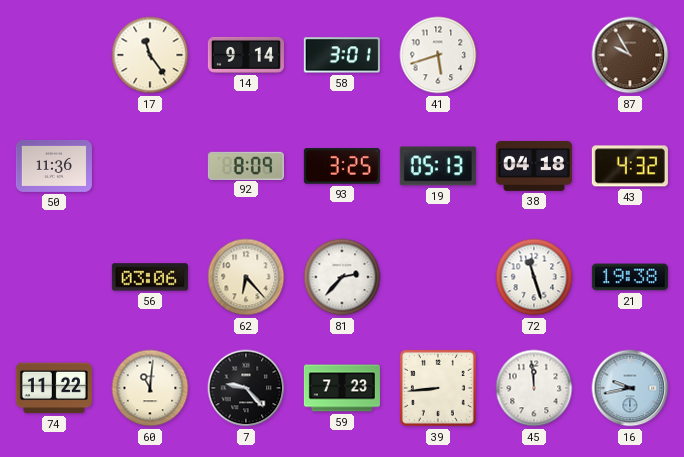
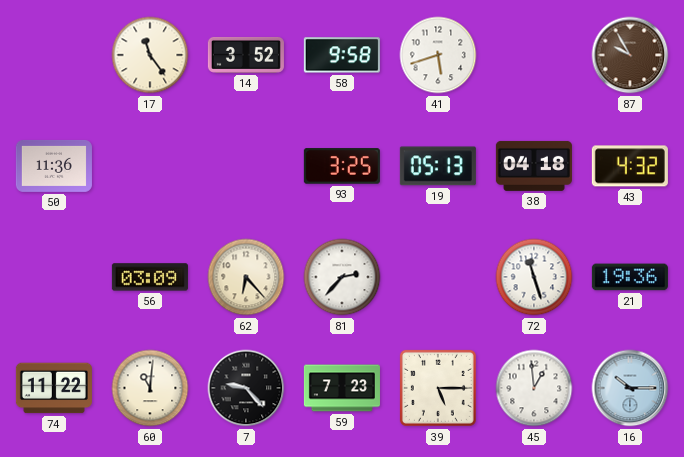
14: 9:14 -> 3:52 (246, 55)
58: 3:01 -> 9:58 (342, 55)
92: 8:09 -> none (246, 165)
56: 03:06 -> 03:09 (150, 277)
21: 19:38 -> 19:36 (630, 277)
39: 8:44 -> 5:15 (438, 388)
45: 11:59 -> 12:59 (534, 388)
16: 9:43 -> 10:15 (630, 388)
